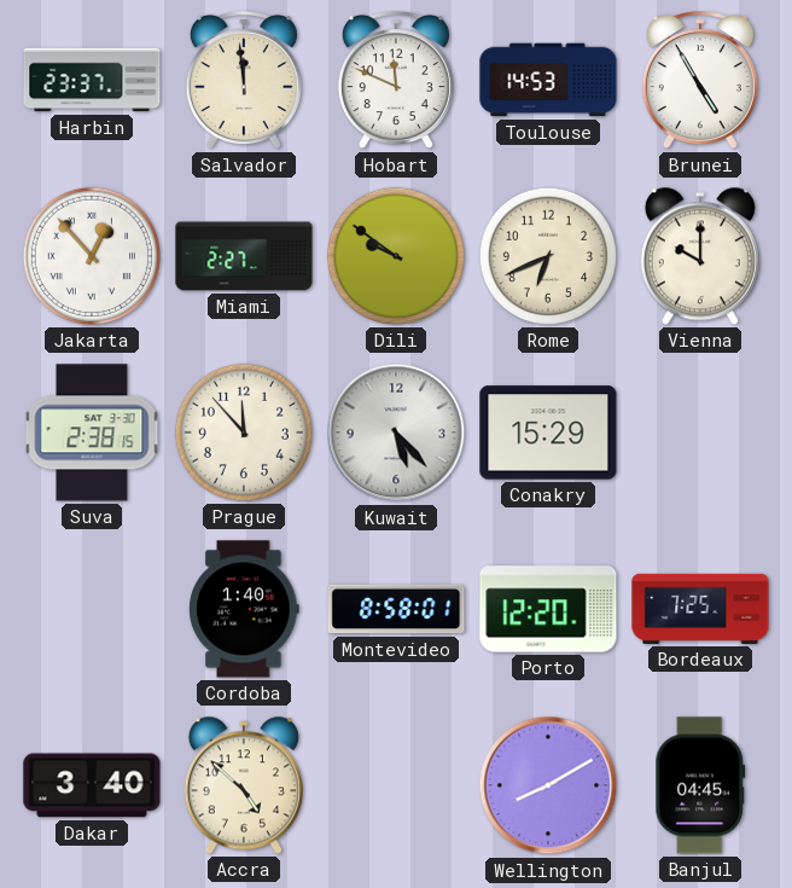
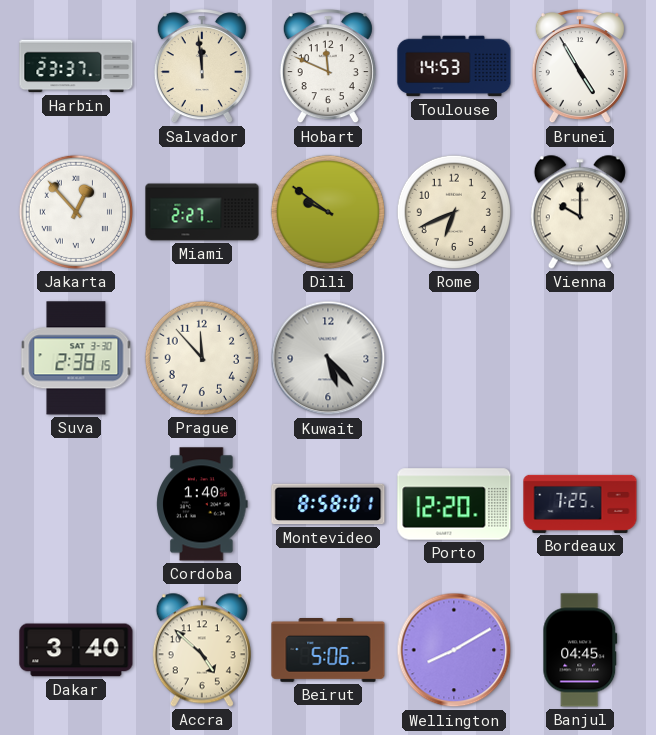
Conakry: 15:29 -> none (548, 433)
Beirut: none -> 5:06 (328, 651)
